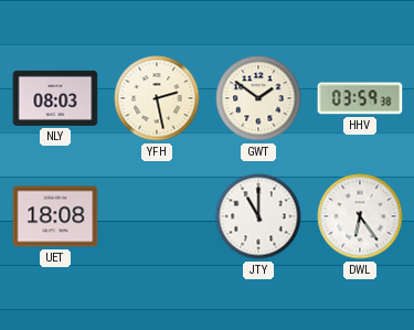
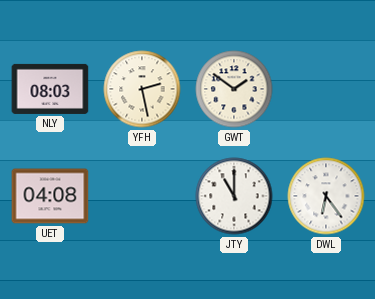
HHV: 03:59 -> none (360, 98)
UET: 18:08 -> 04:08 (50, 196)
